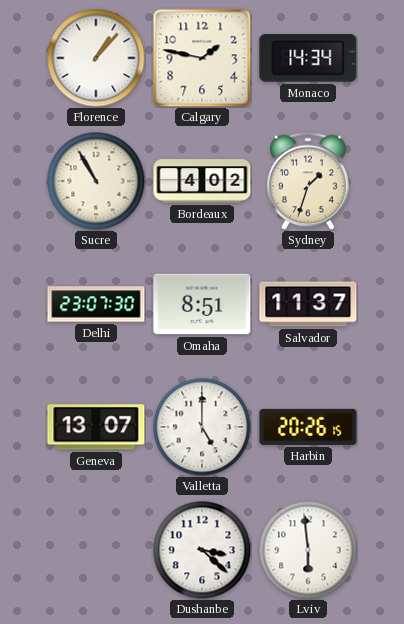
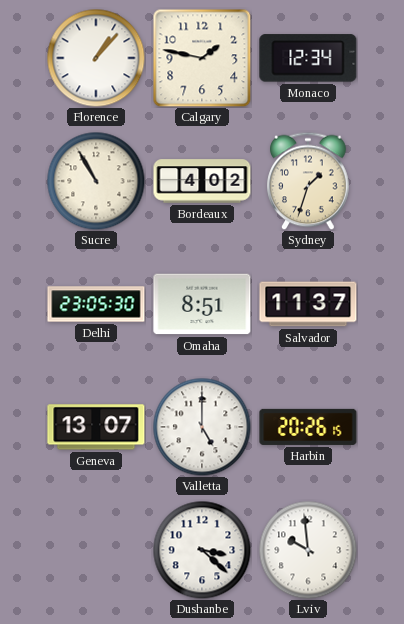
Monaco: 14:34 -> 12:34 (308, 58)
Delhi: 23:07 -> 23:05 (96, 304)
Lviv: 5:59 -> 9:59 (308, 550)
